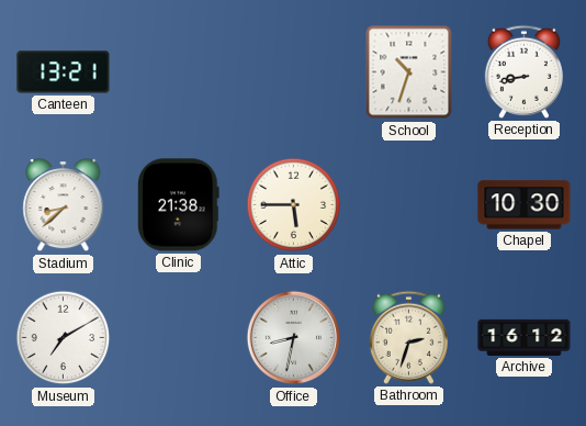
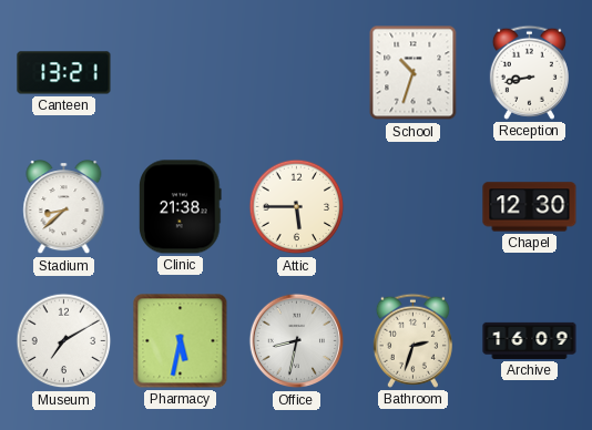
Chapel: 10:30 -> 12:30 (530, 207)
Pharmacy: none -> 5:32 (181, 341)
Archive: 16:12 -> 16:09 (530, 340)
